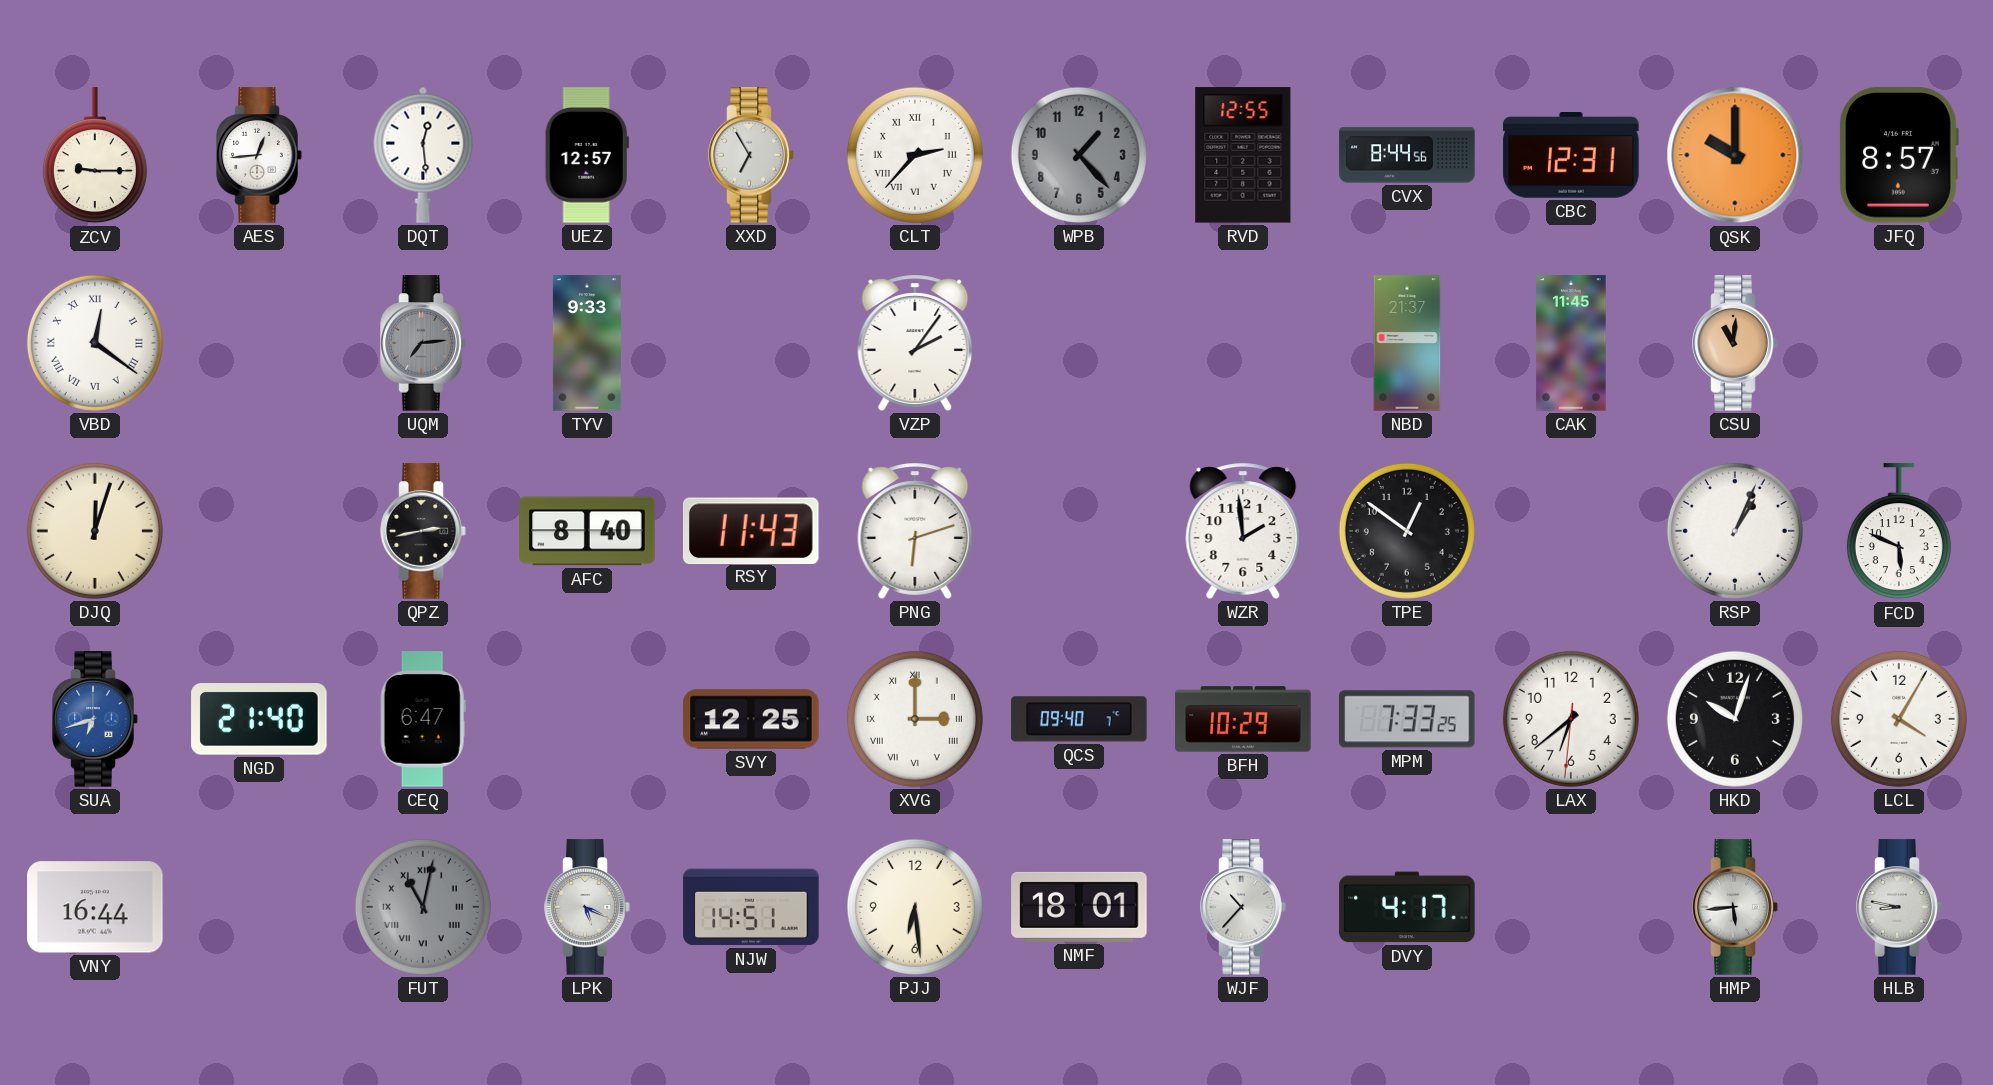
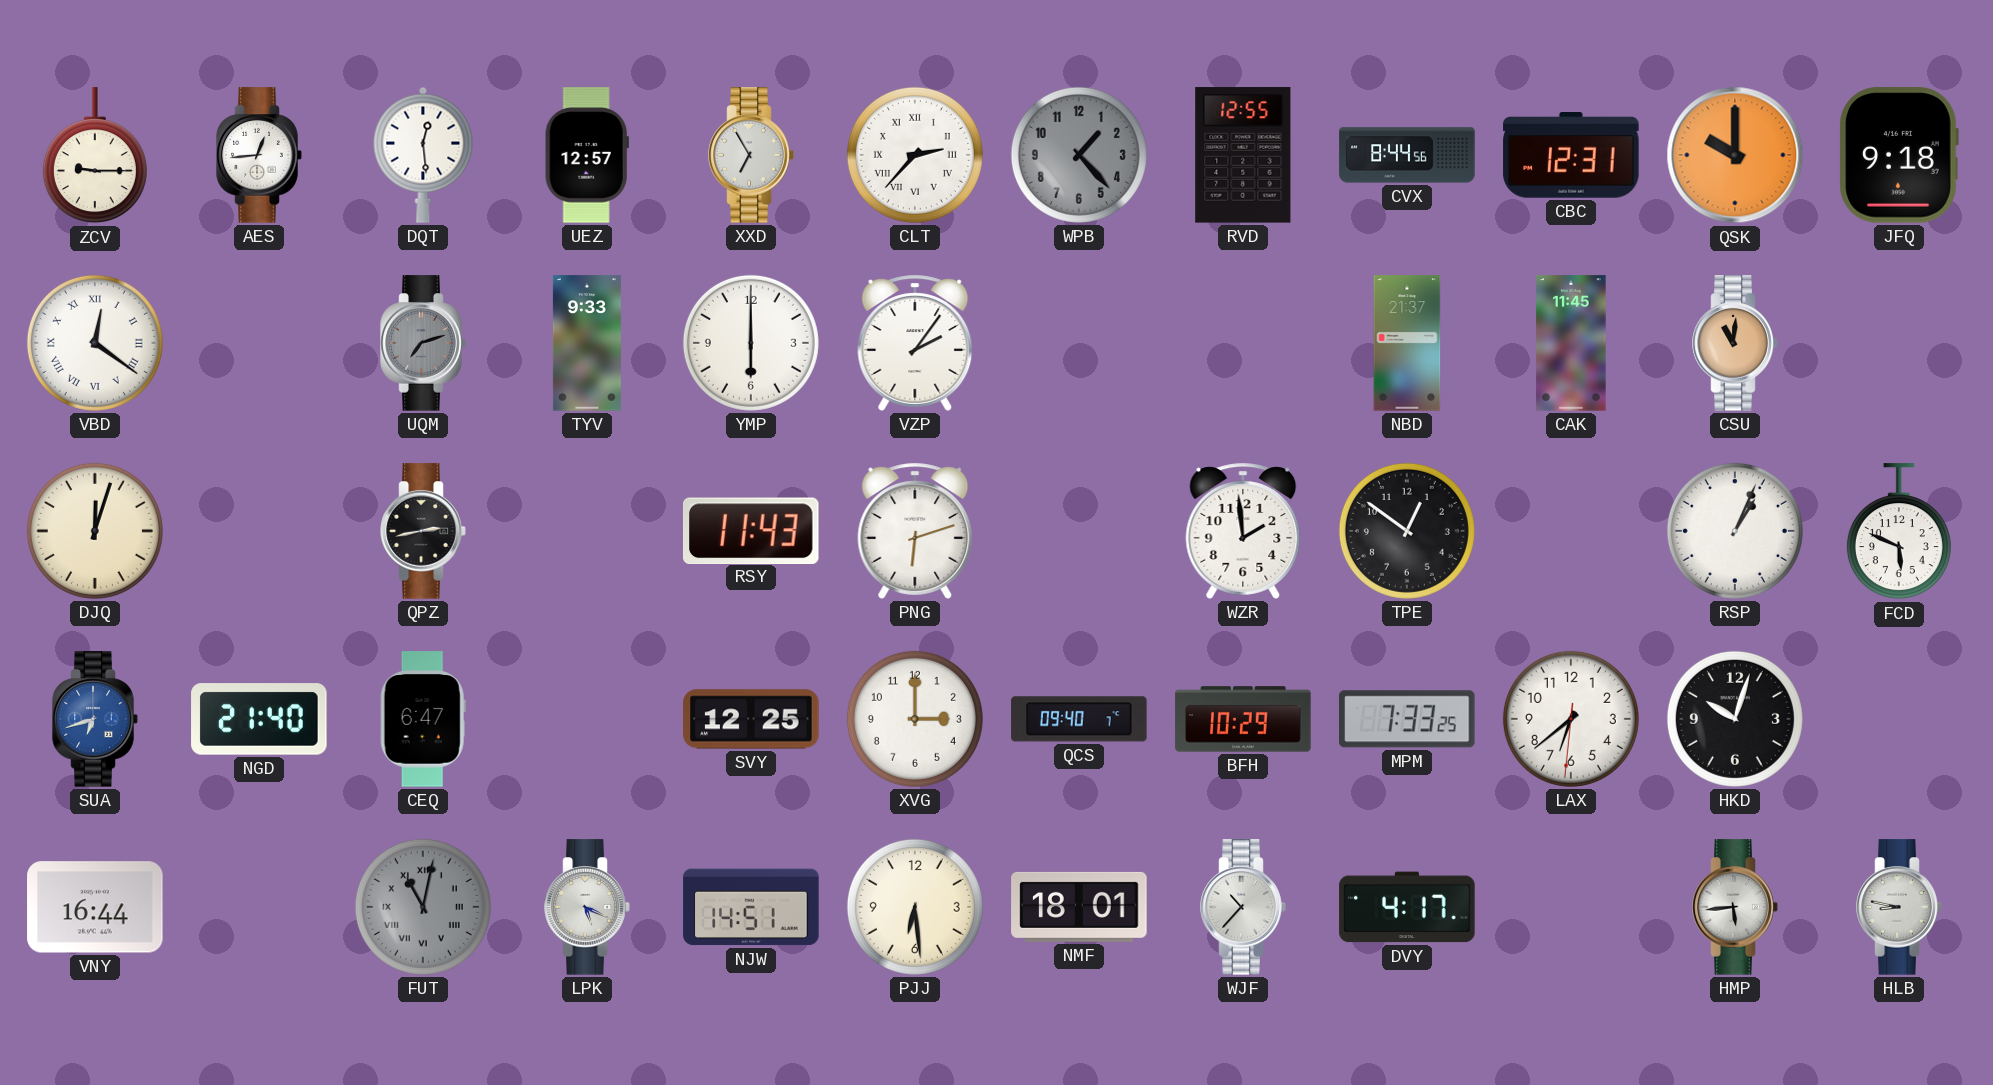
JFQ: 8:57 -> 9:18 (1899, 155)
UQM: 7:14 -> 7:12 (423, 343)
YMP: none -> 6:00 (751, 343)
AFC: 8:40 -> none (587, 531)
XVG numerals: Roman -> Arabic (915, 719)
LCL: 4:05 -> none (1899, 719)
